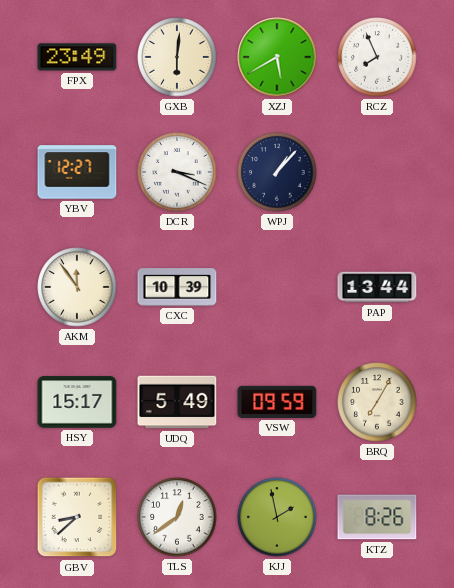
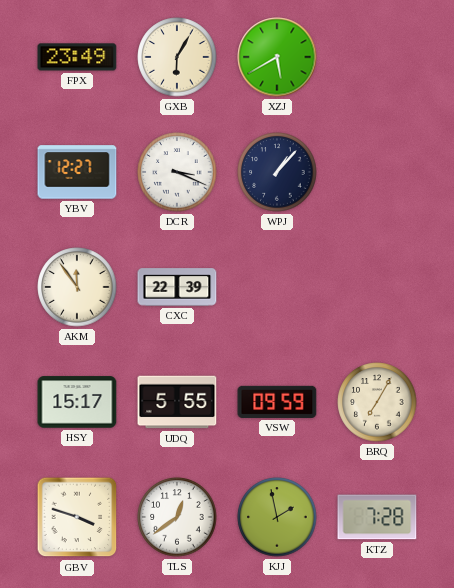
GXB: 6:01 -> 6:05 (177, 57)
RCZ: 7:56 -> none (377, 57)
CXC: 10:39 -> 22:39 (177, 287)
PAP: 13:44 -> none (377, 287)
UDQ: 5:49 -> 5:55 (177, 402)
GBV: 8:38 -> 3:48 (77, 517)
KTZ: 8:26 -> 7:28 (377, 517)
